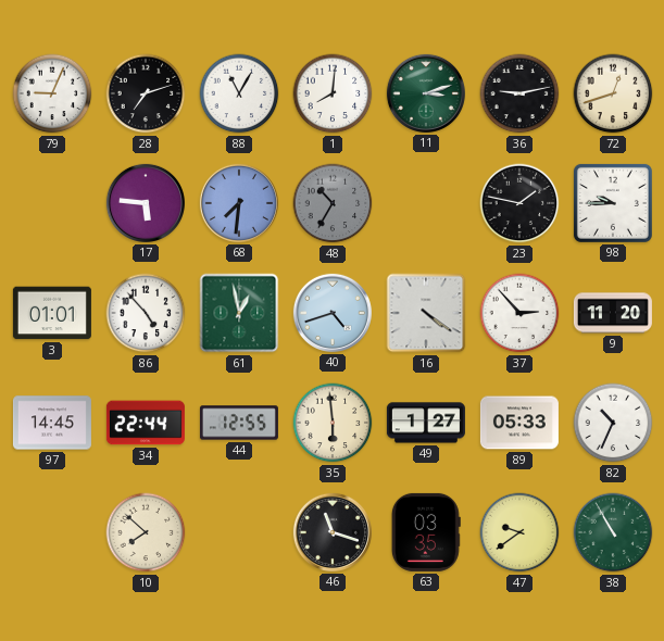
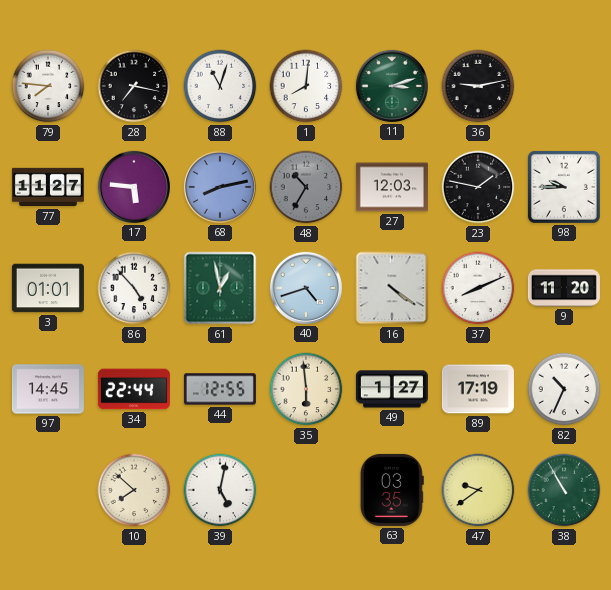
79: 9:04 -> 7:46 (48, 86)
28: 7:12 -> 7:17 (134, 86)
88: 11:05 -> 11:03 (220, 86)
72: 12:42 -> none (613, 93)
77: none -> 11:27 (48, 187)
68: 7:31 -> 8:13 (220, 187)
27: none -> 12:03 (392, 187)
37: 2:53 -> 8:11 (478, 288)
89: 05:33 -> 17:19 (478, 389)
39: none -> 5:02 (220, 490)
46: 11:18 -> none (333, 532)
